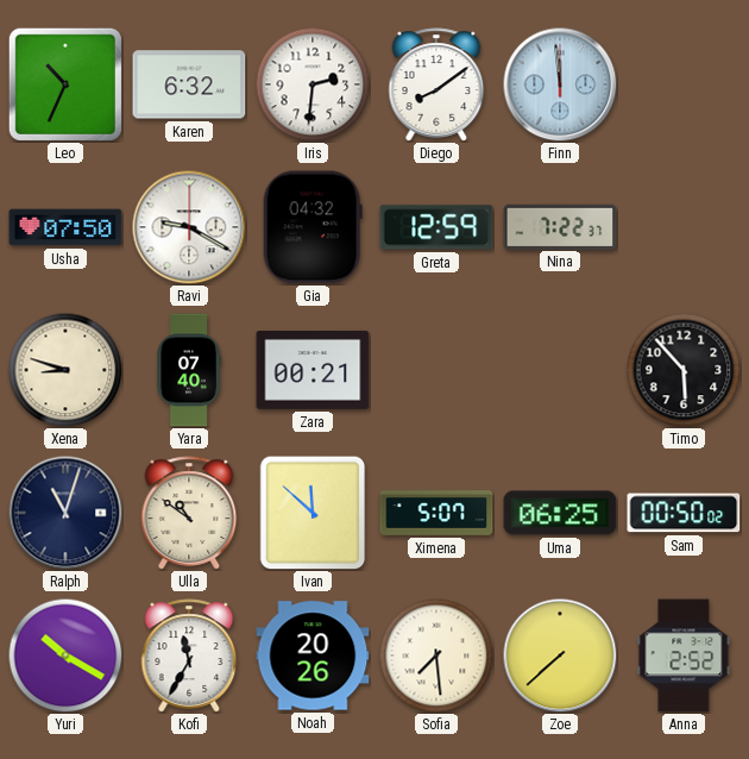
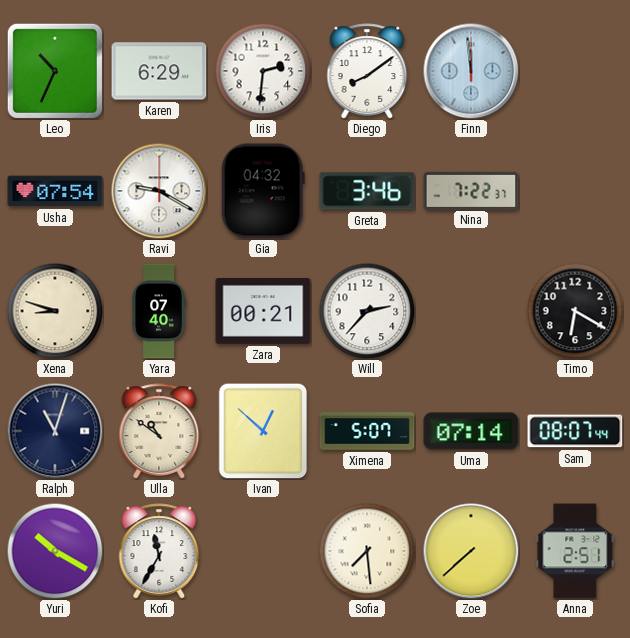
Karen: 6:32 -> 6:29 (159, 71)
Usha: 07:50 -> 07:54 (55, 191)
Greta: 12:59 -> 3:46 (367, 191)
Will: none -> 2:37 (367, 311)
Timo: 5:53 -> 6:20 (575, 311)
Ivan: 11:52 -> 12:52 (263, 431)
Uma: 06:25 -> 07:14 (471, 431)
Sam: 00:50 -> 08:07 (575, 431)
Noah: 20:26 -> none (313, 655)
Anna: 2:52 -> 2:51 (575, 551)
